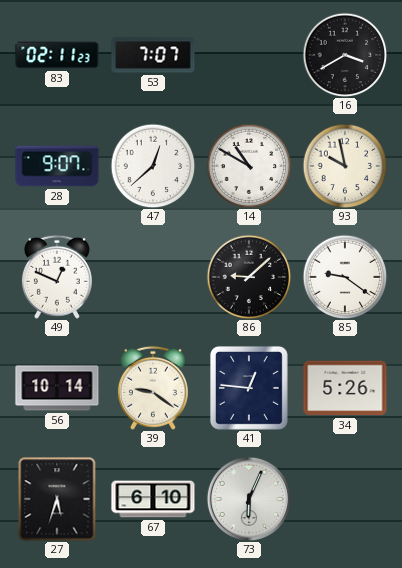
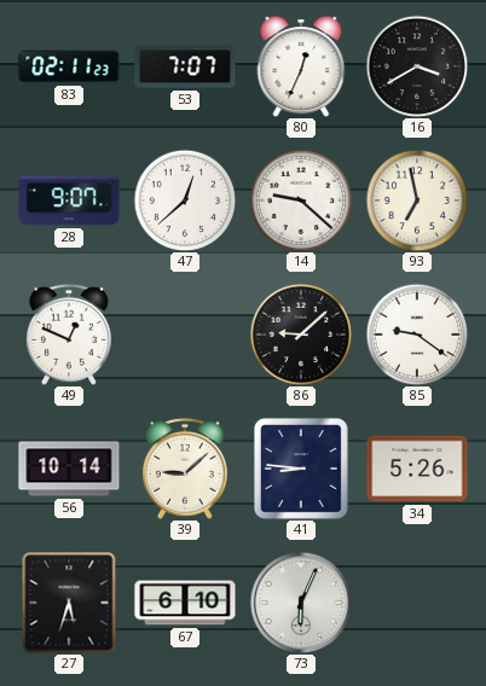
80: none -> 12:34 (301, 66)
14: 10:50 -> 9:22 (301, 200)
93: 9:58 -> 6:58 (417, 200)
39: 9:21 -> 9:08 (185, 469)
41: 12:46 -> 8:46 (301, 469)
